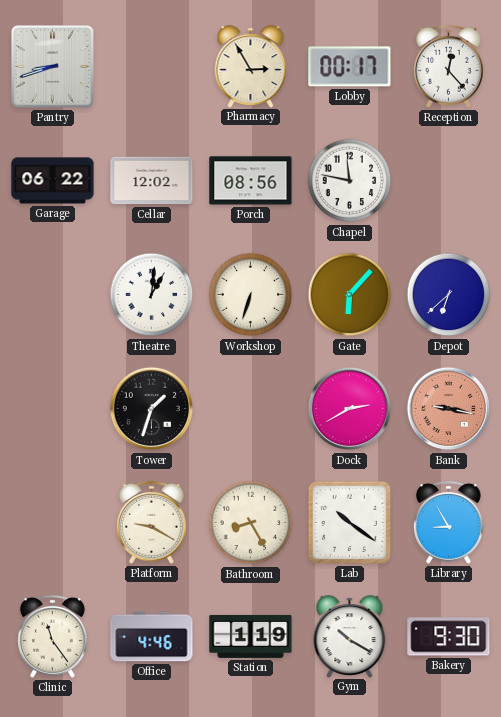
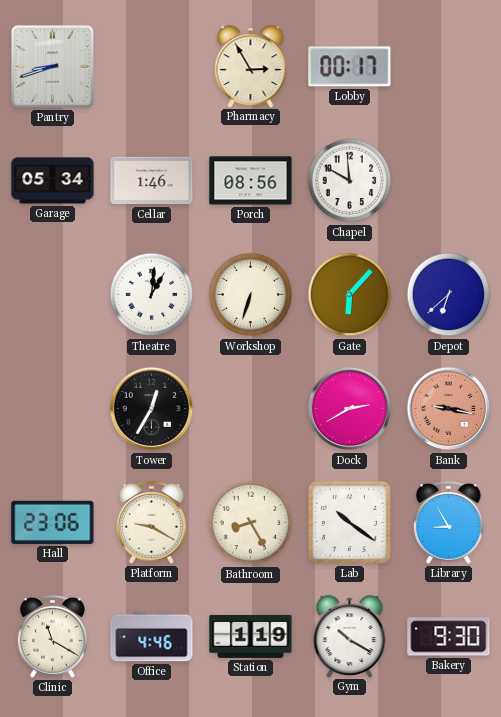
Reception: 12:23 -> none (448, 66)
Garage: 06:22 -> 05:34 (53, 181)
Cellar: 12:02 -> 1:46 (152, 181)
Chapel: 11:47 -> 11:50 (350, 181)
Tower: 1:33 -> 12:35 (152, 409)
Hall: none -> 23:06 (53, 522)
Clinic: 11:24 -> 11:20 (52, 636)
